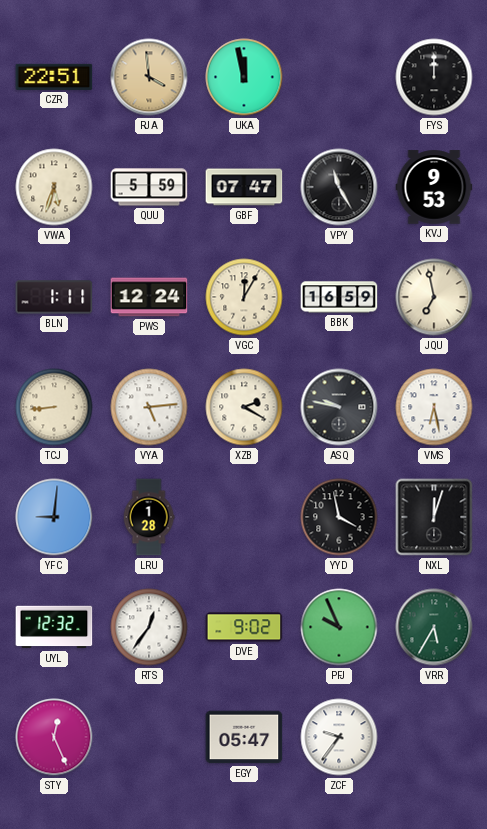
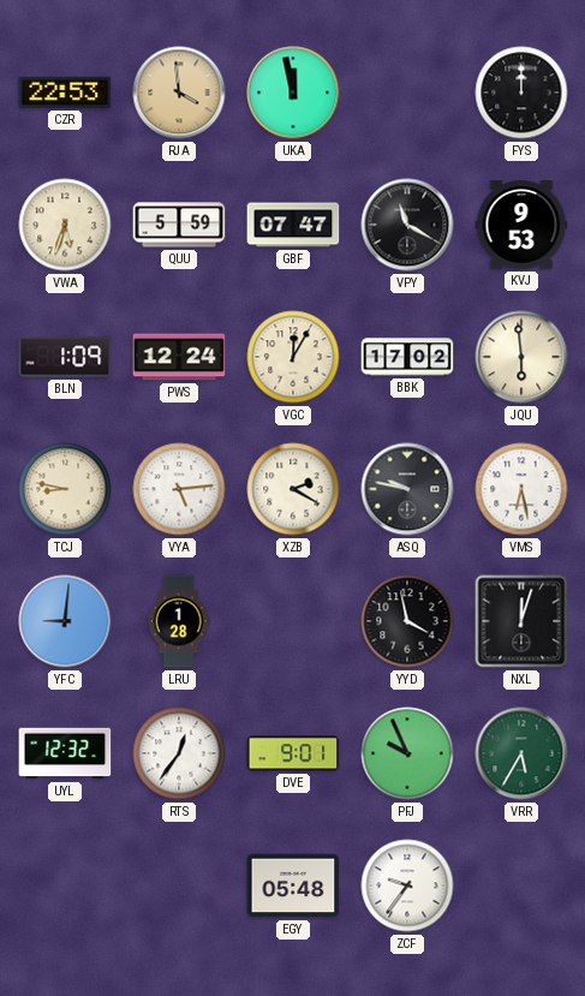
CZR: 22:51 -> 22:53 (65, 93)
VPY: 11:25 -> 11:20 (407, 225)
BLN: 1:11 -> 1:09 (65, 357)
BBK: 16:59 -> 17:02 (407, 357)
JQU: 6:58 -> 5:59 (521, 357)
TCJ: 8:44 -> 8:47 (65, 489)
DVE: 9:02 -> 9:01 (293, 753)
STY: 12:26 -> none (54, 737)
EGY: 05:47 -> 05:48 (293, 885)
